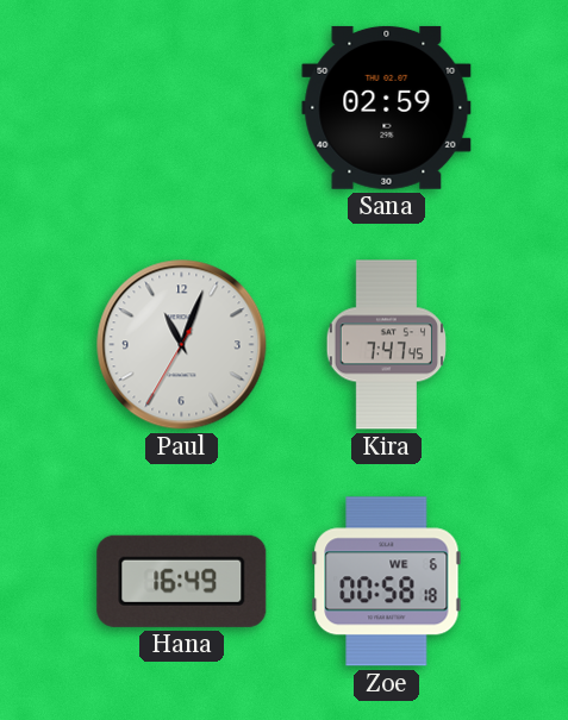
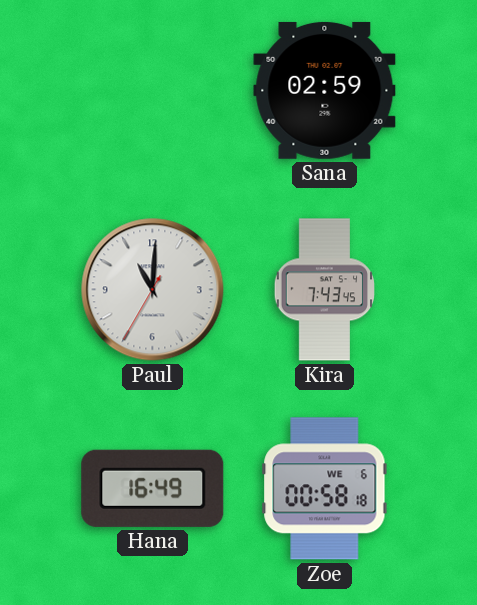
Paul: 11:03 -> 11:00 (153, 290)
Kira: 7:47 -> 7:43 (324, 290)
